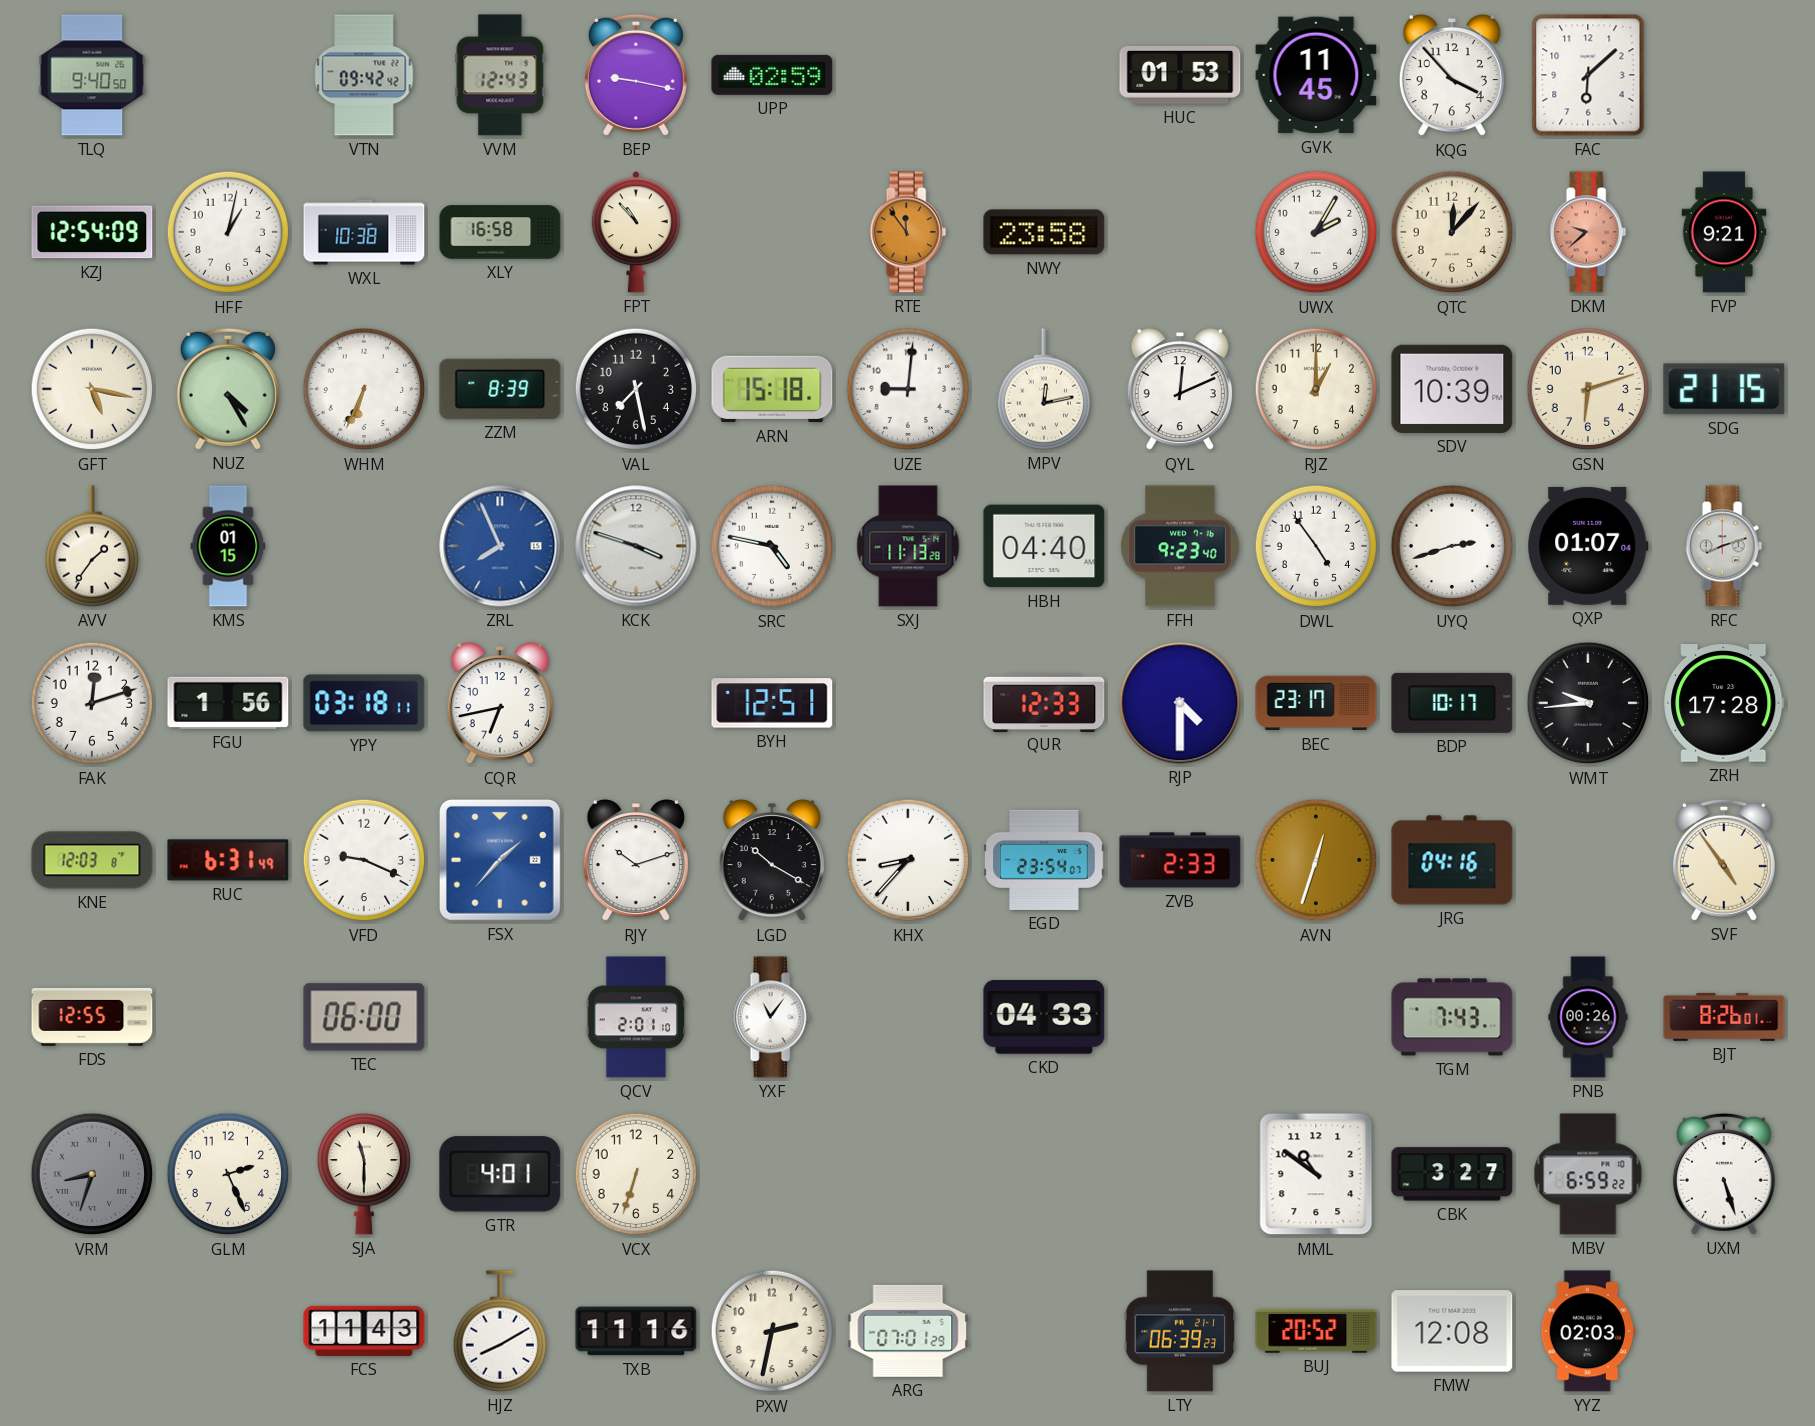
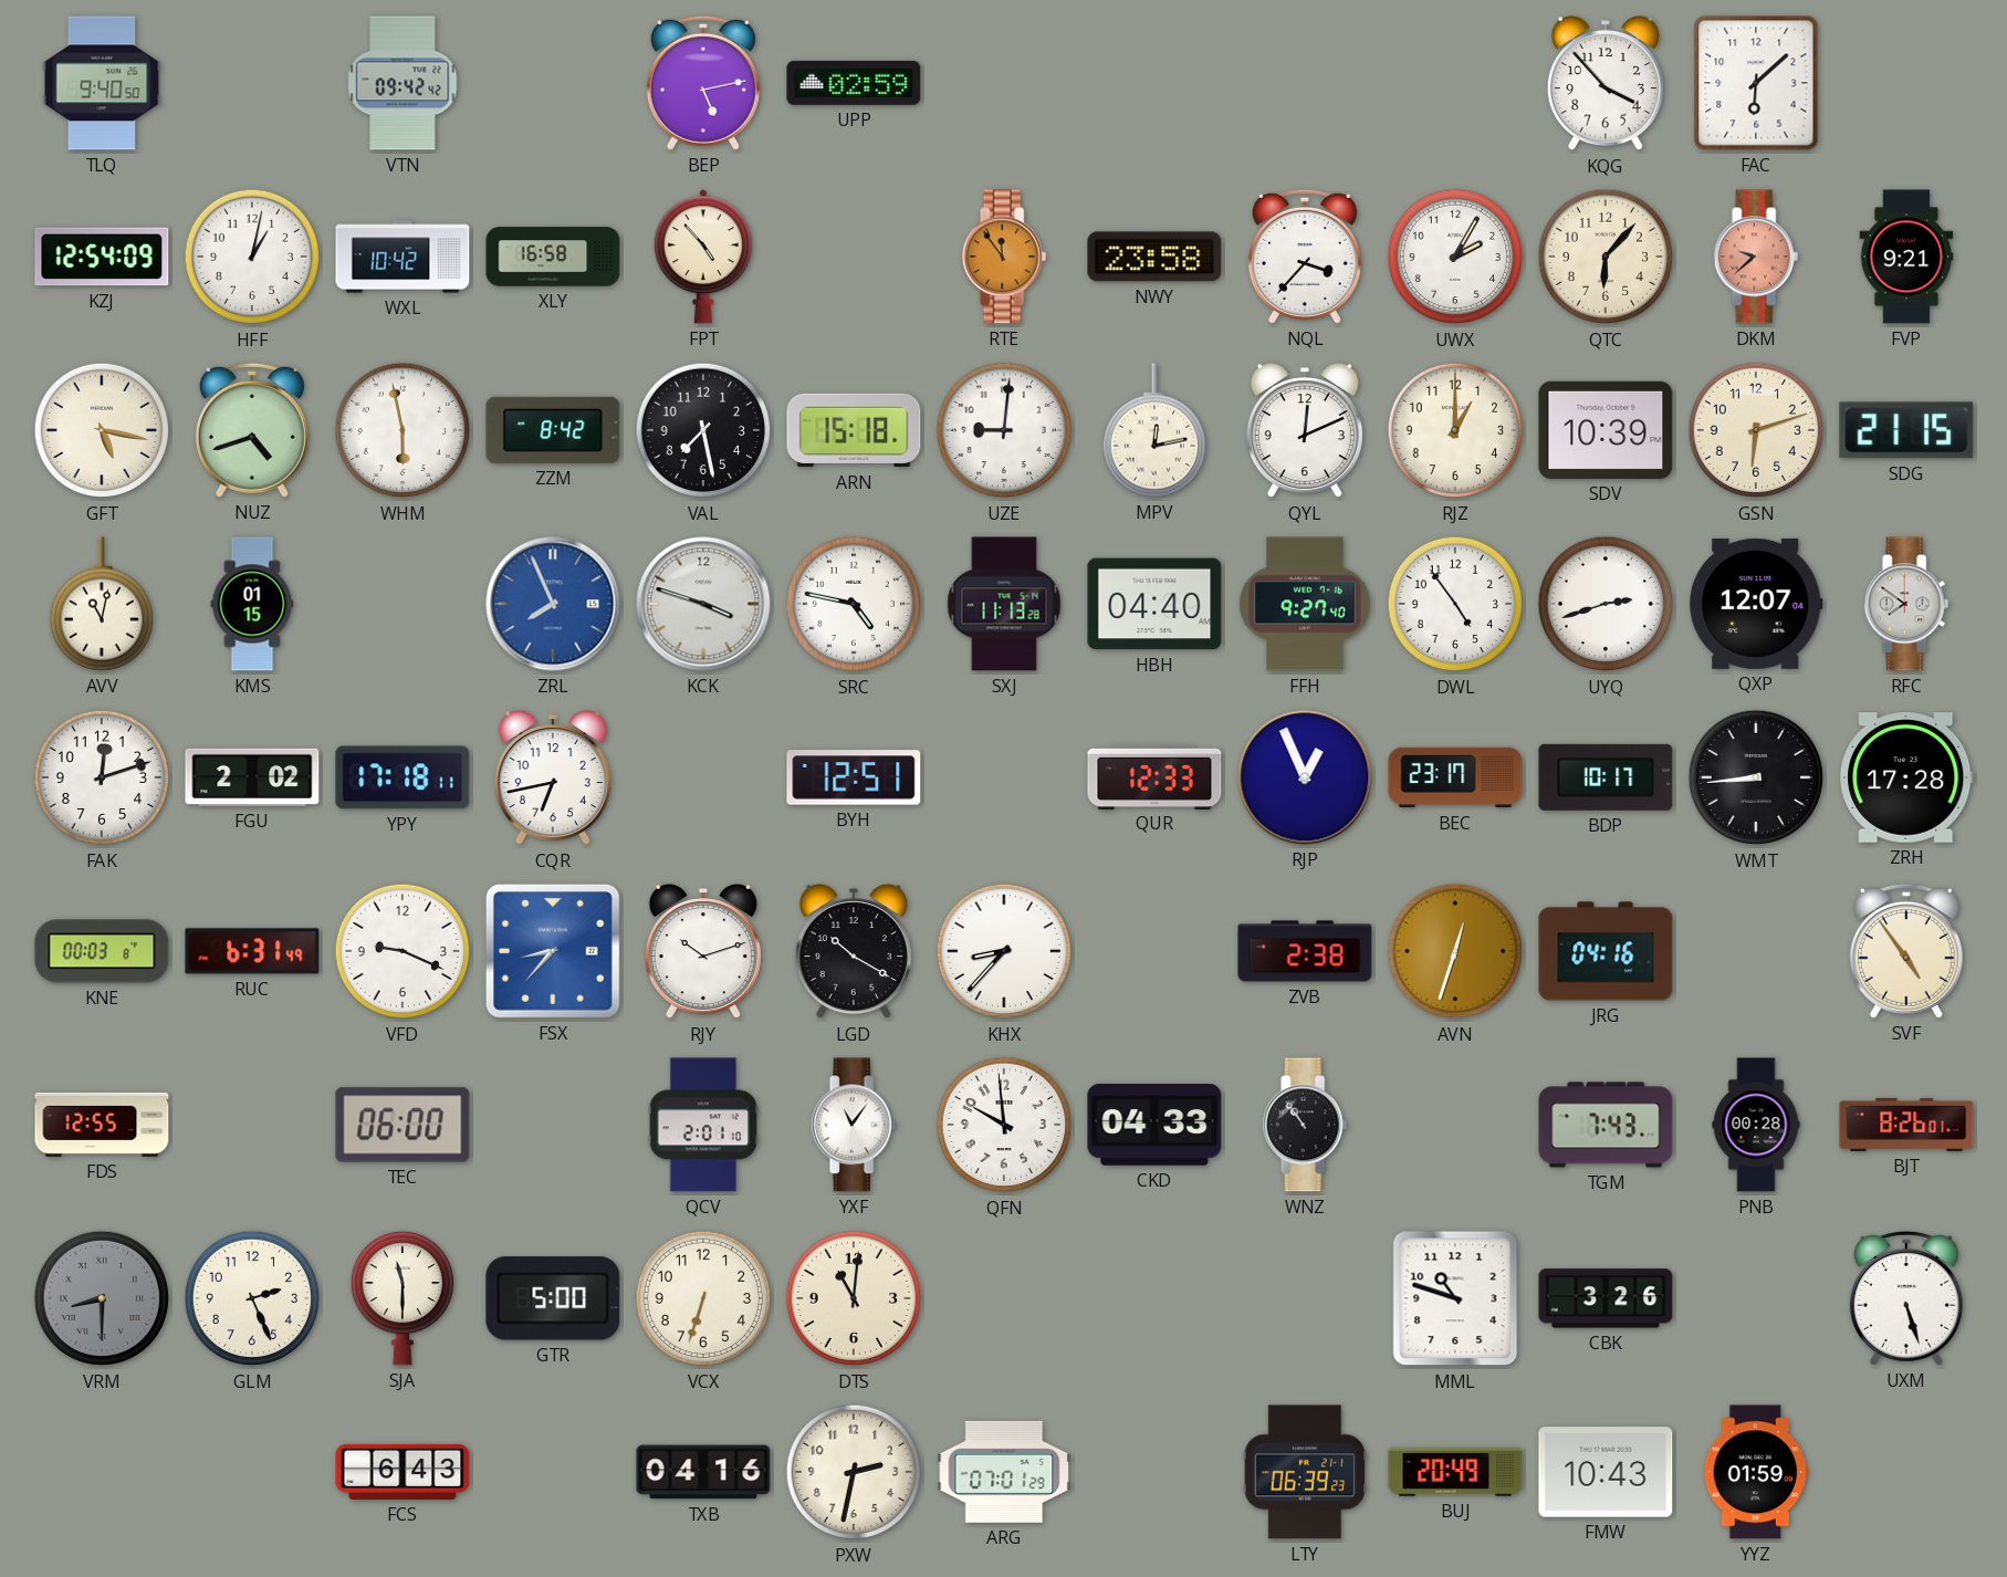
VVM: 12:43 -> none (500, 75)
BEP: 9:17 -> 5:13 (703, 83)
HUC: 01:53 -> none (1180, 75)
GVK: 11:45 -> none (1316, 75)
WXL: 10:38 -> 10:42 (403, 257)
FPT: 10:53 -> 4:53 (703, 257)
NQL: none -> 3:37 (1305, 257)
QTC: 12:07 -> 6:07 (1606, 257)
NUZ: 4:25 -> 4:42 (252, 430)
WHM: 6:34 -> 5:58 (403, 430)
ZZM: 8:39 -> 8:42 (553, 430)
AVV: 1:36 -> 11:02 (101, 604)
FFH: 9:23 -> 9:27 (1305, 604)
QXP: 01:07 -> 12:07 (1756, 604)
RFC: 8:12 -> 7:51 (1906, 604)
FGU: 1:56 -> 2:02 (252, 777)
YPY: 03:18 -> 17:18 (403, 777)
RJP: 4:30 -> 12:56 (1305, 777)
WMT: 9:44 -> 8:44 (1756, 777)
KNE: 12:03 -> 00:03 (102, 951)
FSX: 1:37 -> 8:37 (553, 951)
EGD: 23:54 -> none (1044, 860)
ZVB: 2:33 -> 2:38 (1305, 951)
QFN: none -> 9:59 (1004, 1125)
WNZ: none -> 10:54 (1305, 1125)
PNB: 00:26 -> 00:28 (1756, 1125)
VRM: 8:33 -> 8:30 (102, 1298)
GTR: 4:01 -> 5:00 (553, 1298)
DTS: none -> 11:01 (854, 1298)
MML: 10:51 -> 10:48 (1455, 1298)
CBK: 3:27 -> 3:26 (1606, 1298)
MBV: 6:59 -> none (1588, 1174)
FCS: 11:43 -> 6:43 (403, 1472)
HJZ: 8:10 -> none (499, 1331)
TXB: 11:16 -> 04:16 (703, 1472)
BUJ: 20:52 -> 20:49 (1455, 1472)
FMW: 12:08 -> 10:43 (1606, 1472)
YYZ: 02:03 -> 01:59 (1755, 1472)
